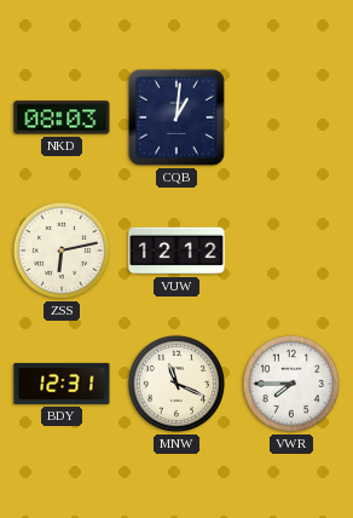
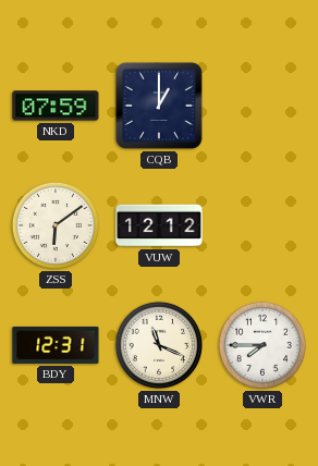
NKD: 08:03 -> 07:59 (56, 106)
CQB: 1:01 -> 1:00 (159, 106)
ZSS: 6:13 -> 6:09 (56, 225)
